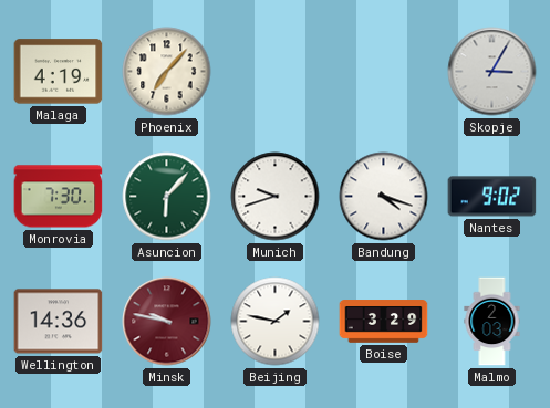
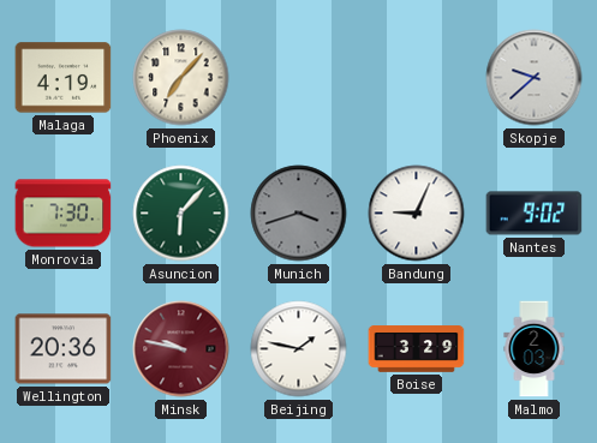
Skopje: 3:05 -> 9:38 (535, 78)
Munich: 9:42 -> 3:42 (299, 214)
Munich dial: white -> grey (299, 214)
Bandung: 4:18 -> 9:04 (417, 214)
Wellington: 14:36 -> 20:36 (64, 349)
